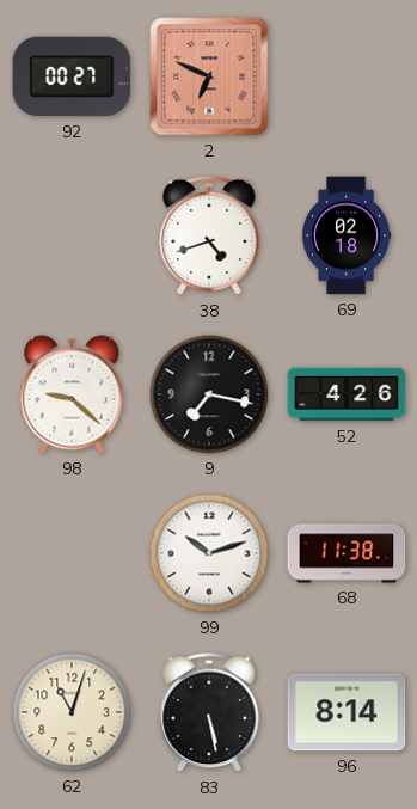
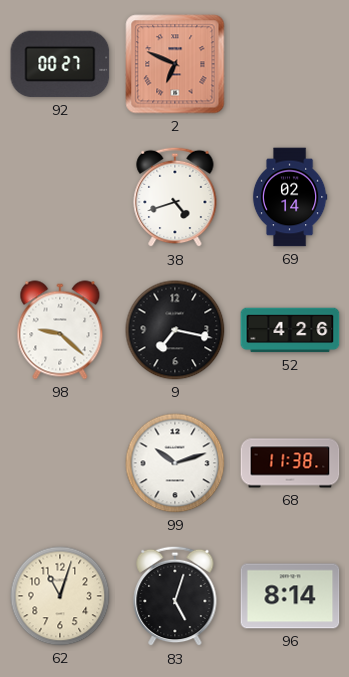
69: 02:18 -> 02:14 (290, 197)
83: 5:28 -> 5:03 (175, 596)
